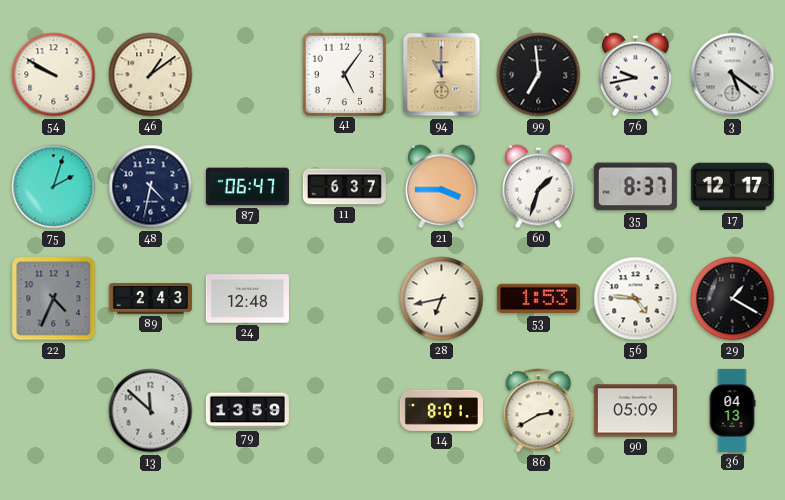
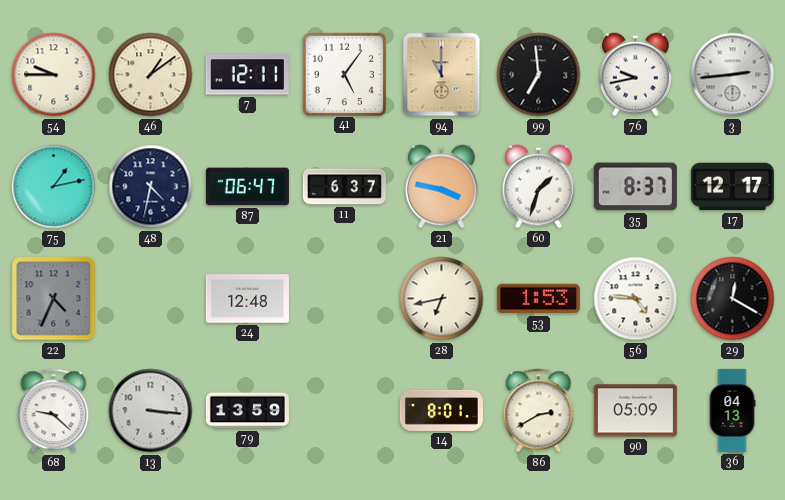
54: 9:50 -> 9:45 (54, 75)
7: none -> 12:11 (247, 75)
3: 5:21 -> 2:44 (733, 75)
75: 2:03 -> 1:13 (54, 187)
21: 3:45 -> 3:47 (442, 187)
89: 2:43 -> none (150, 299)
29: 1:20 -> 12:20 (733, 299)
68: none -> 9:22 (54, 411)
13: 11:52 -> 3:16 (151, 411)
